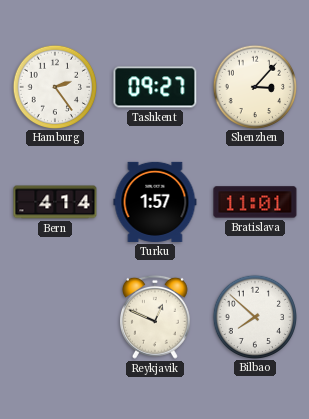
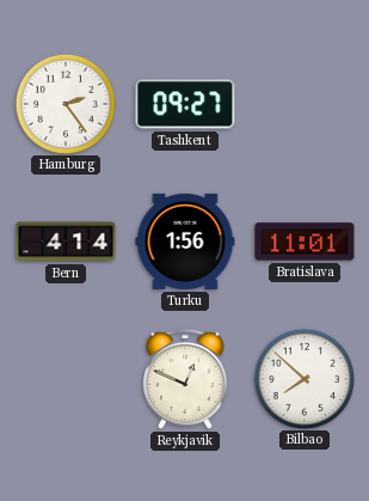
Shenzhen: 3:07 -> none (254, 86)
Turku: 1:57 -> 1:56 (185, 242)
